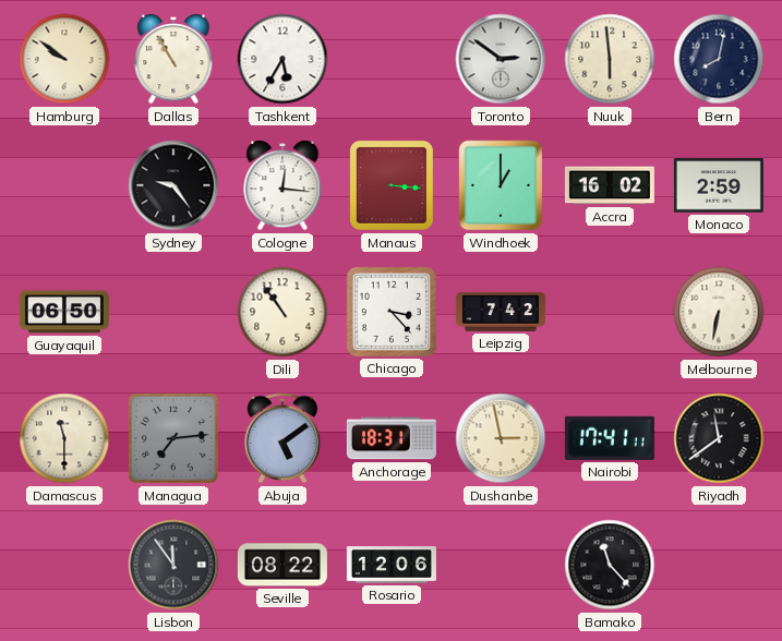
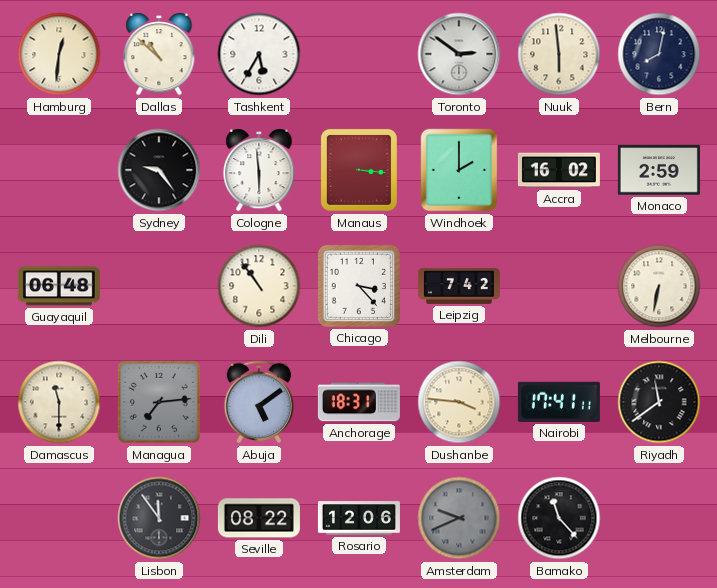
Hamburg: 9:51 -> 12:31 (59, 54)
Dallas: 10:55 -> 10:52 (159, 54)
Cologne: 12:16 -> 5:59 (259, 170)
Windhoek: 1:00 -> 2:00 (459, 170)
Guayaquil: 06:50 -> 06:48 (59, 286)
Dushanbe: 2:58 -> 3:46 (459, 402)
Amsterdam: none -> 9:41 (459, 518)
